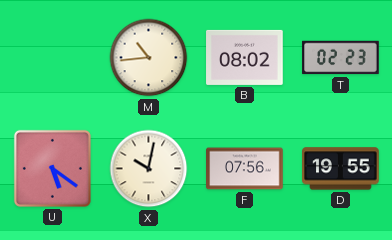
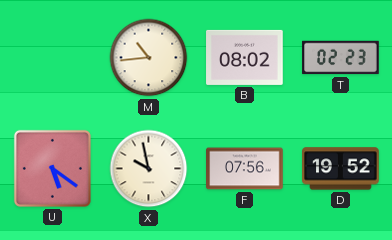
X: 10:02 -> 9:58 (149, 169)
D: 19:55 -> 19:52 (341, 169)
